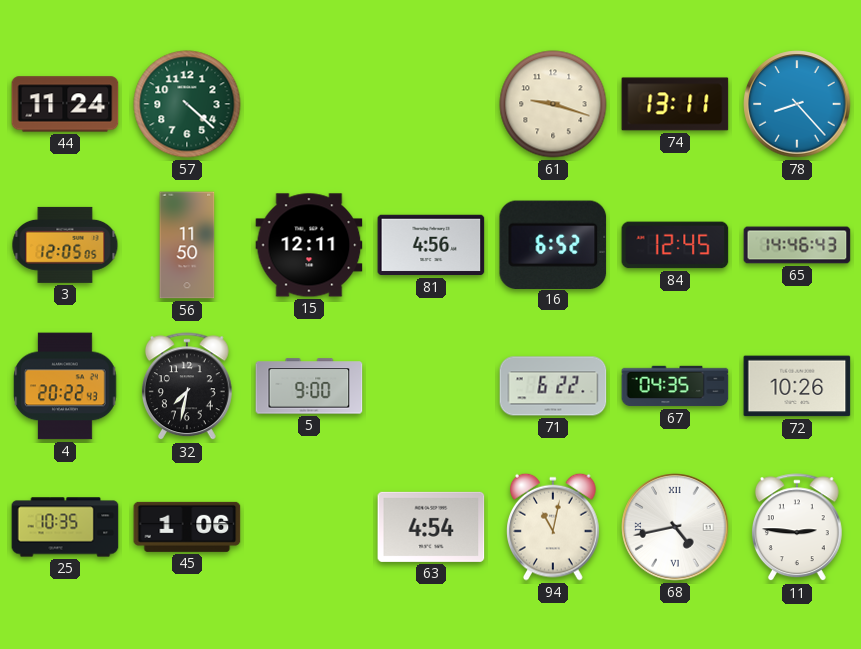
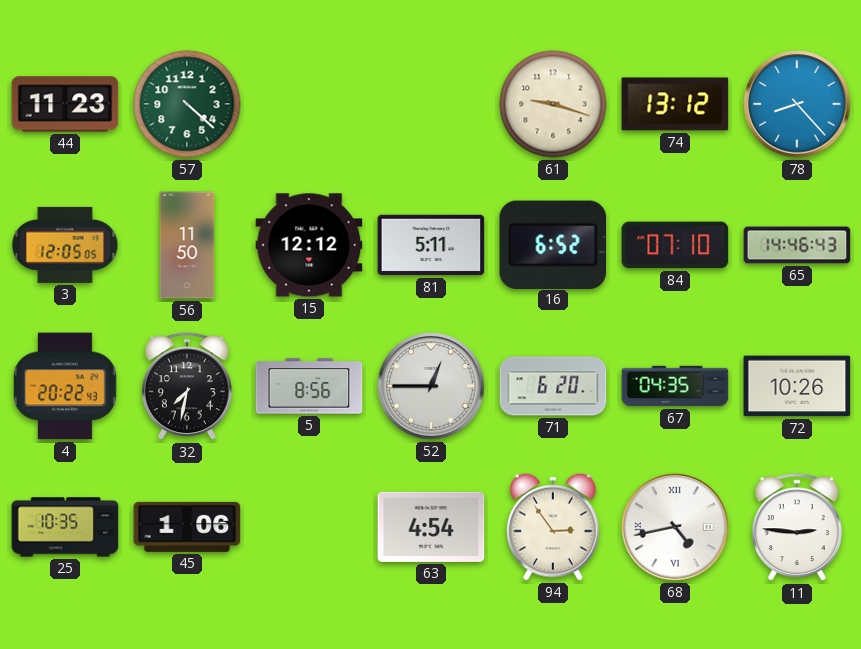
44: 11:24 -> 11:23 (65, 104)
74: 13:11 -> 13:12 (675, 104)
15: 12:11 -> 12:12 (309, 245)
81: 4:56 -> 5:11 (431, 245)
84: 12:45 -> 07:10 (675, 245)
5: 9:00 -> 8:56 (309, 386)
52: none -> 12:45 (431, 386)
71: 6:22 -> 6:20 (553, 386)
94: 11:02 -> 2:54 (553, 527)
